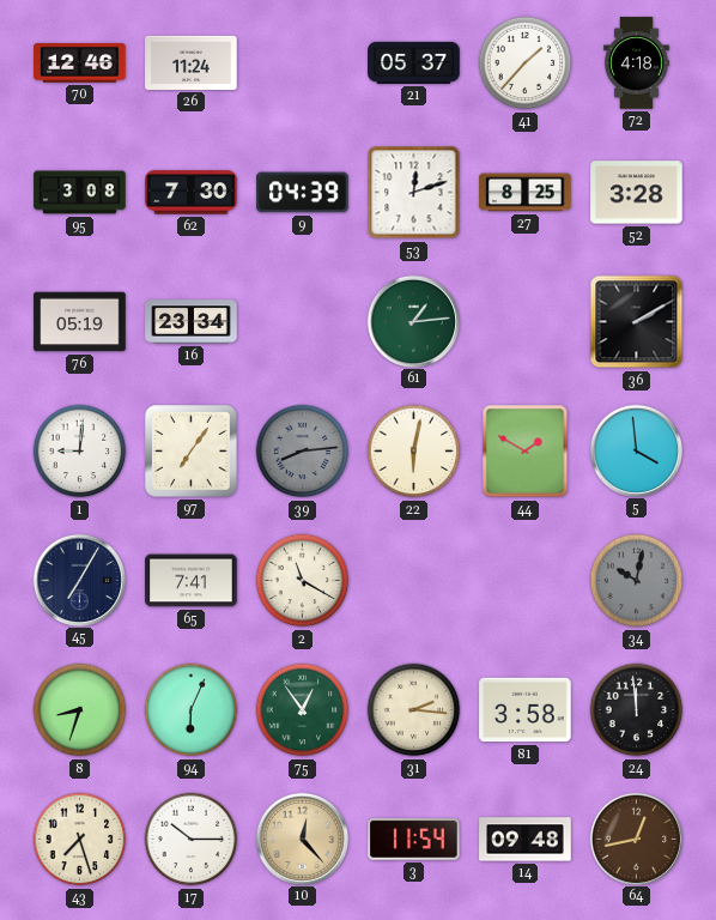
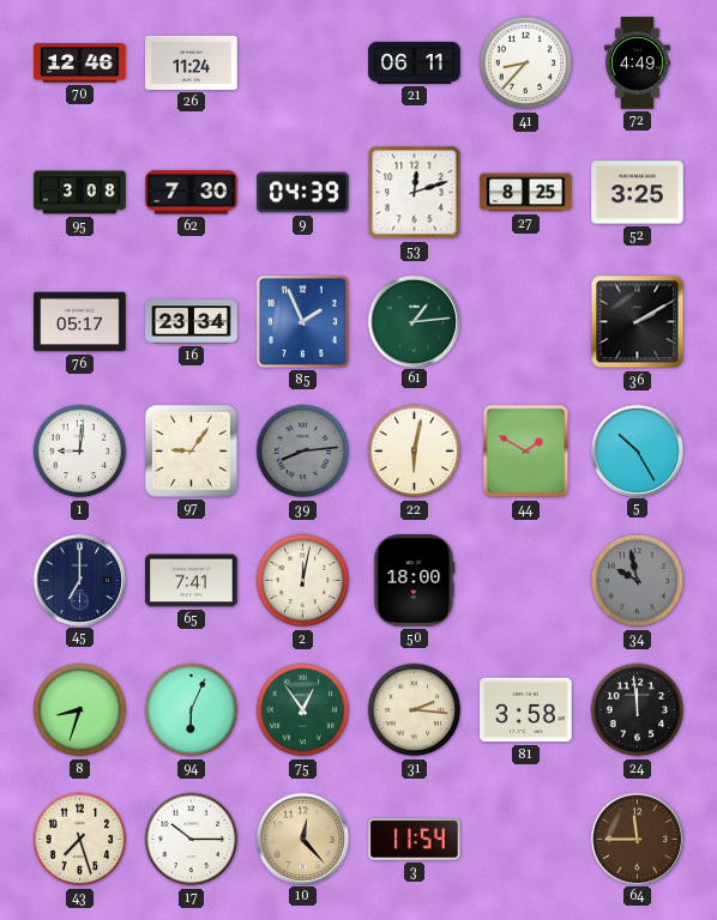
21: 05:37 -> 06:11 (415, 62)
41: 1:37 -> 8:37 (526, 63)
72: 4:18 -> 4:49 (638, 63)
52: 3:28 -> 3:25 (638, 193)
76: 05:19 -> 05:17 (80, 322)
85: none -> 1:56 (302, 321)
97: 7:06 -> 9:06 (192, 452)
5: 3:59 -> 10:25 (637, 450)
45: 7:05 -> 7:00 (79, 580)
2: 11:20 -> 12:02 (303, 581)
50: none -> 18:00 (415, 581)
34: 10:02 -> 9:58 (638, 581)
14: 09:48 -> none (526, 840)
64: 12:43 -> 11:45 (637, 839)
